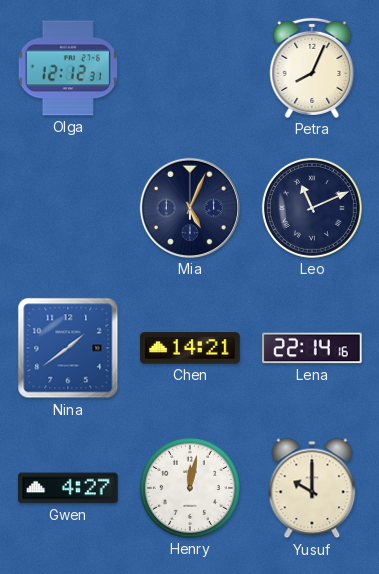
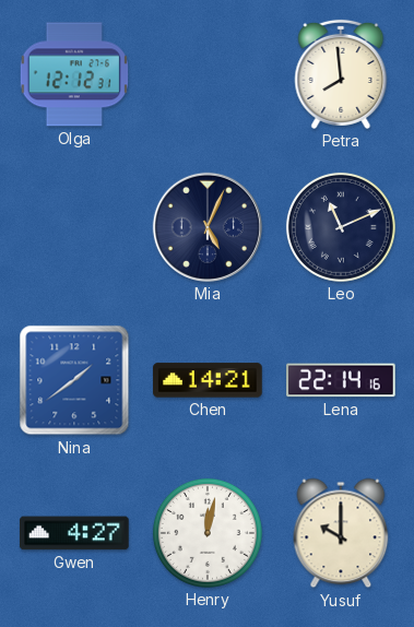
Petra: 8:04 -> 7:59 (341, 74)
